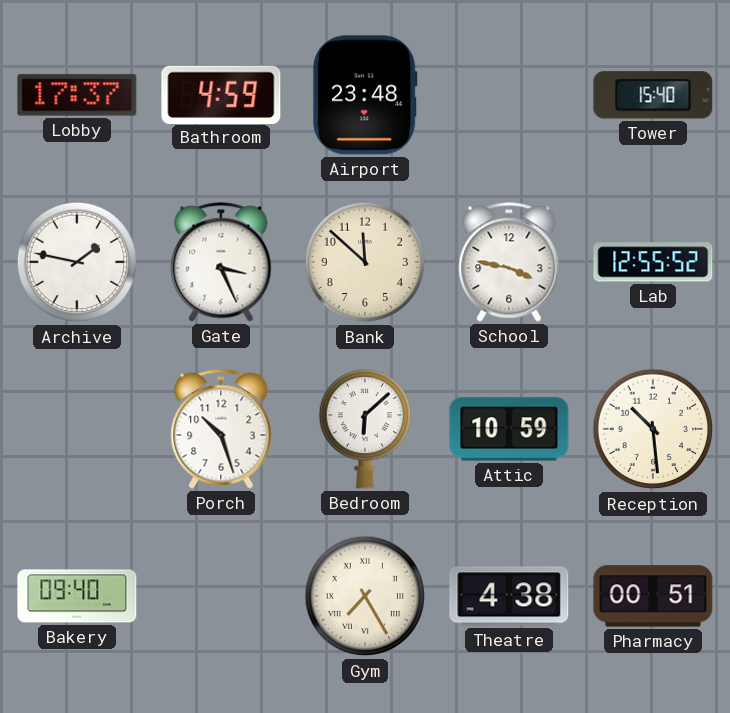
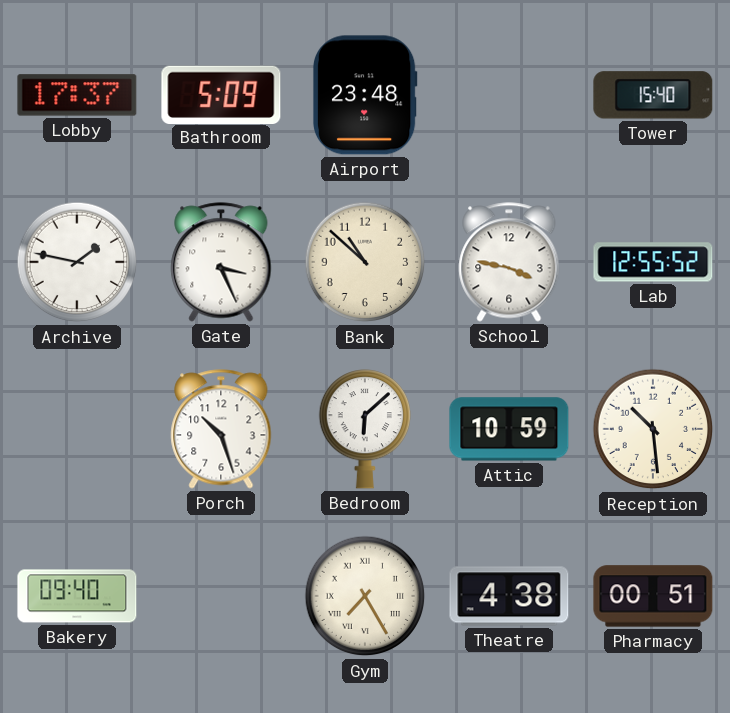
Bathroom: 4:59 -> 5:09 (221, 94)
Bank: 11:52 -> 10:52 (365, 262)
